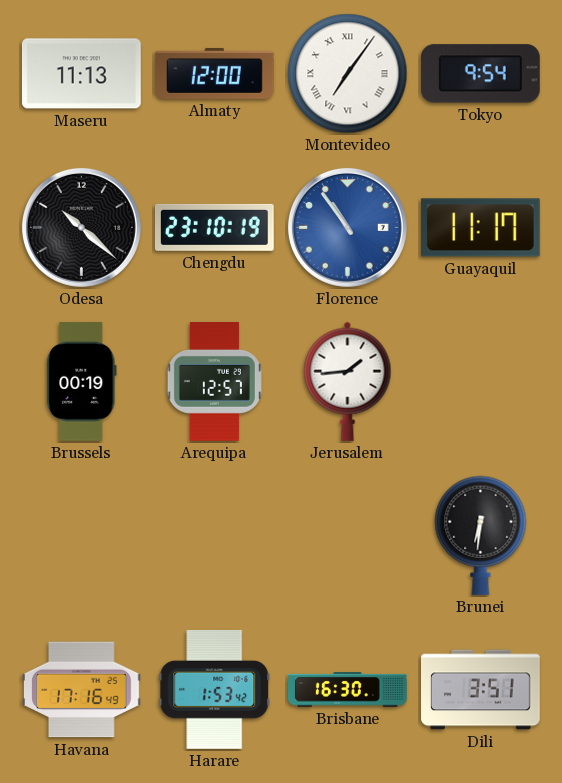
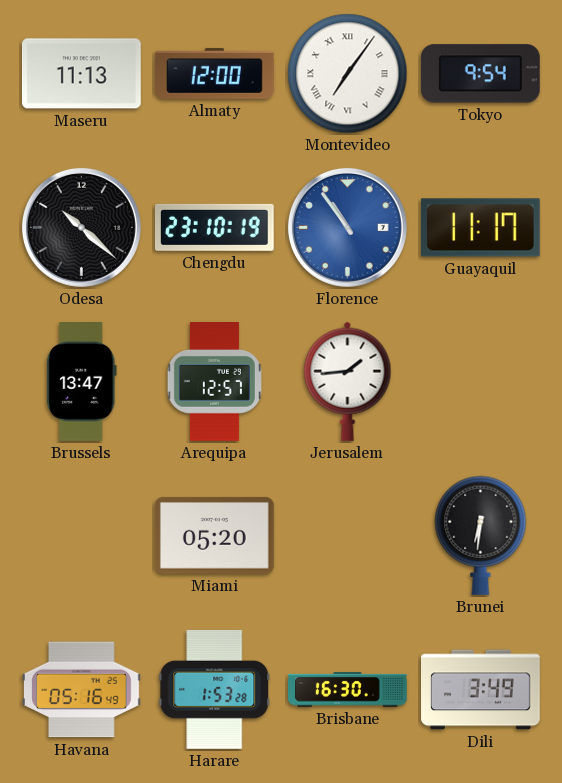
Brussels: 00:19 -> 13:47 (82, 381)
Miami: none -> 05:20 (214, 535)
Havana: 17:16 -> 05:16 (81, 690)
Harare: 1:53:42 -> 1:53:28 (215, 689)
Dili: 3:51 -> 3:49 (481, 690)
